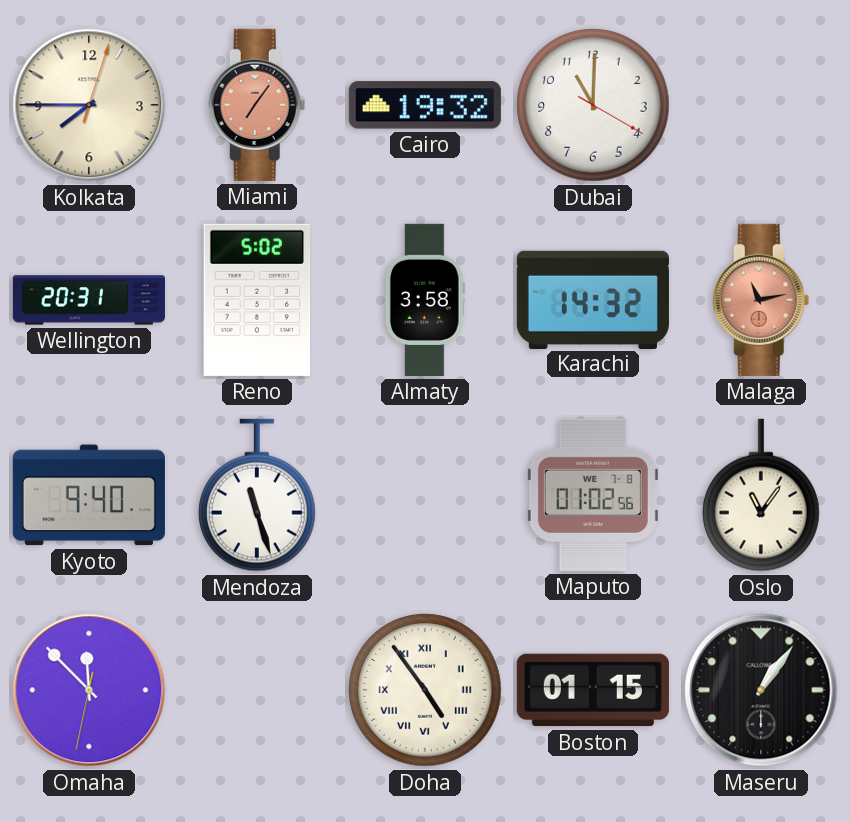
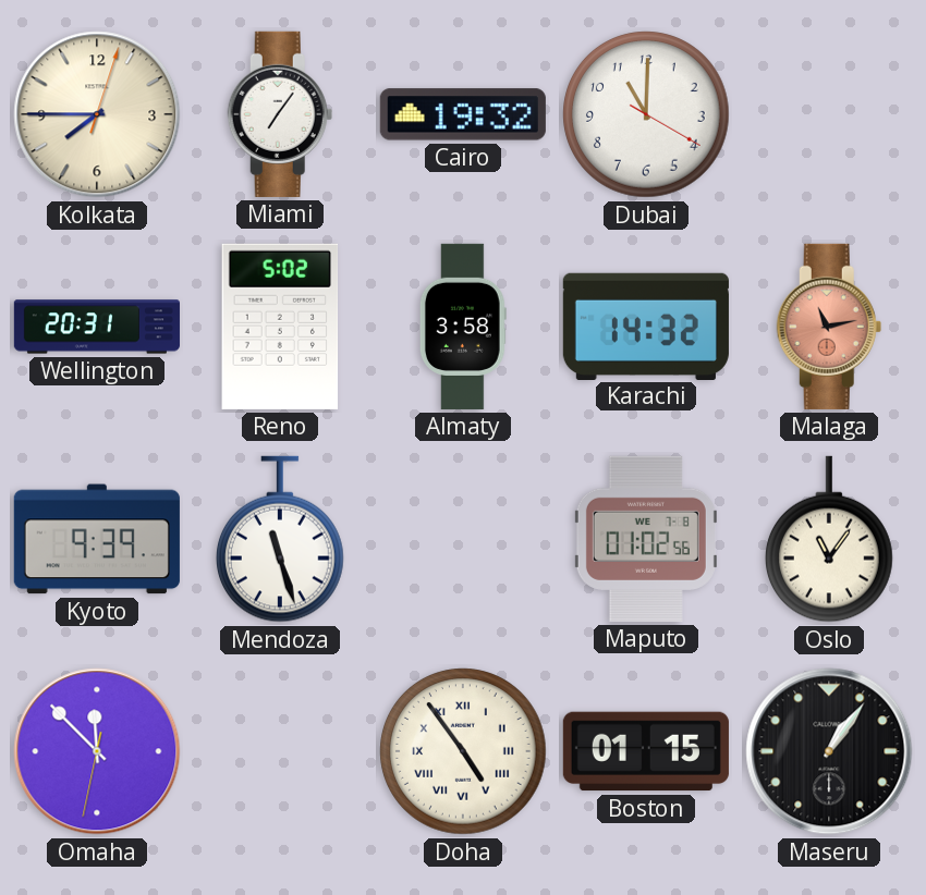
Miami dial: salmon -> white (280, 114)
Kyoto: 9:40 -> 9:39 (97, 539)
